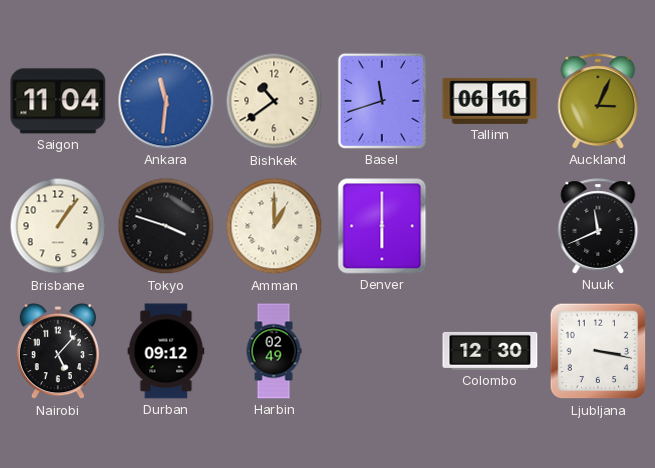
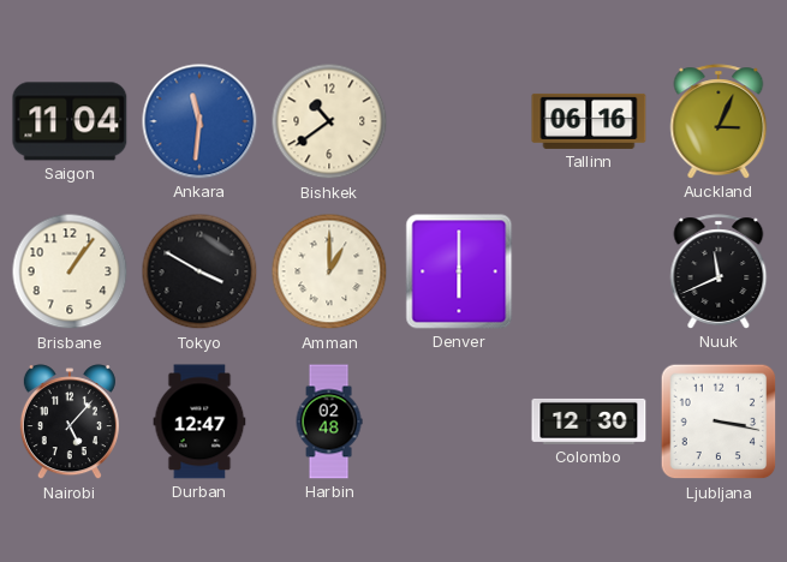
Basel: 11:42 -> none (382, 101)
Tokyo: 3:48 -> 3:50 (199, 271)
Durban: 09:12 -> 12:47 (199, 421)
Harbin: 02:49 -> 02:48 (329, 421)
